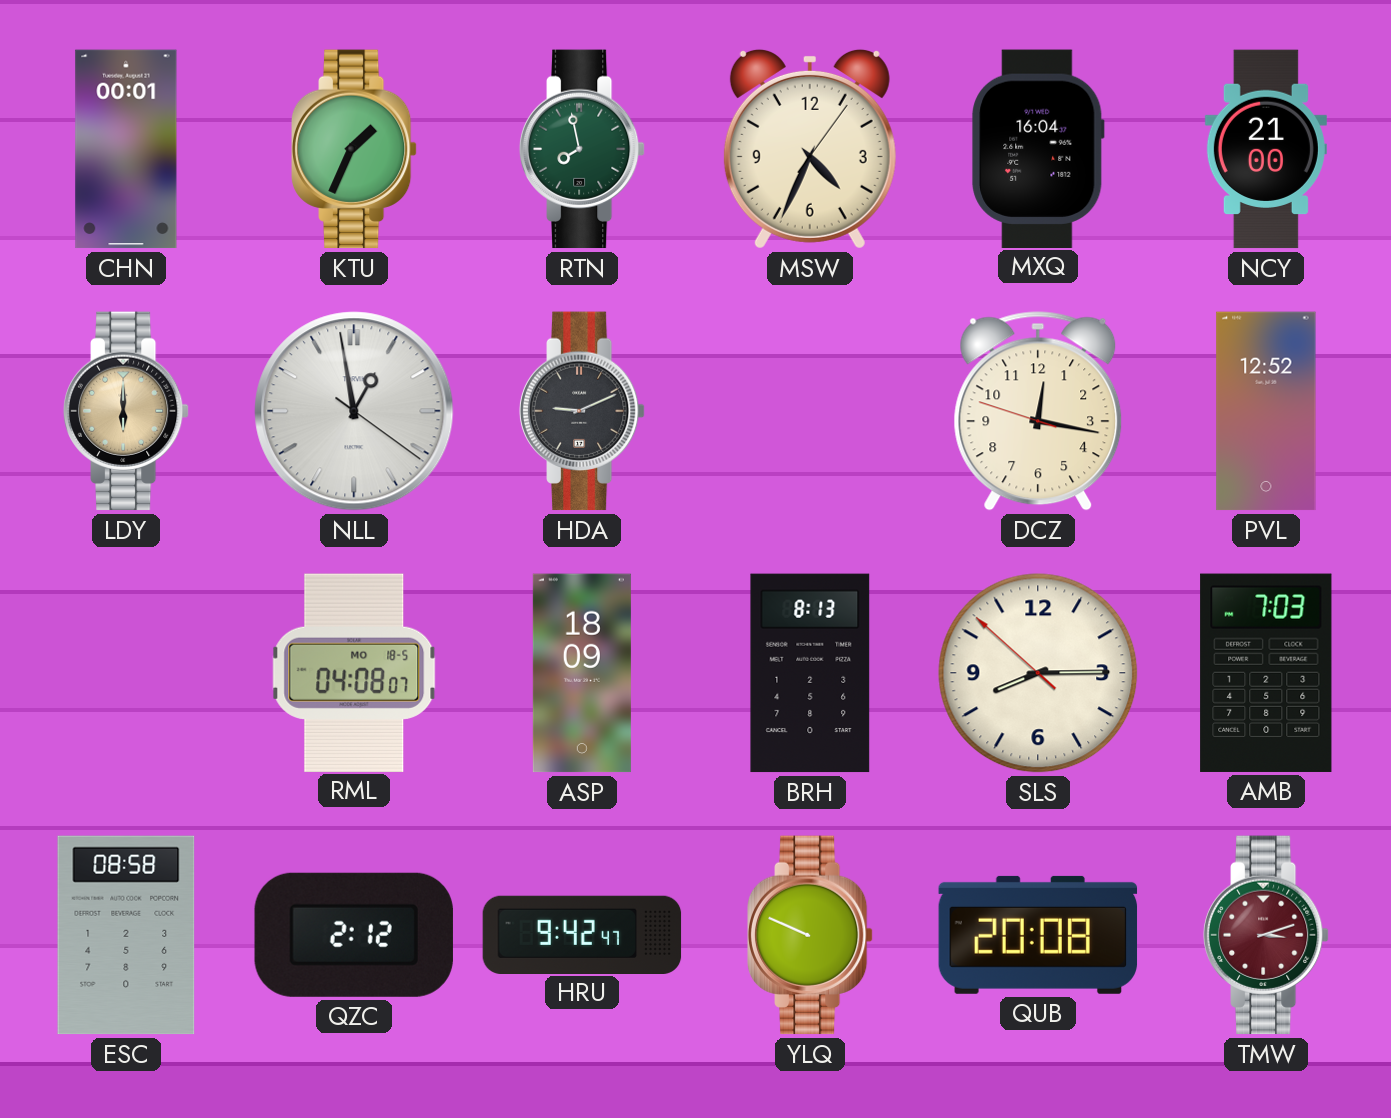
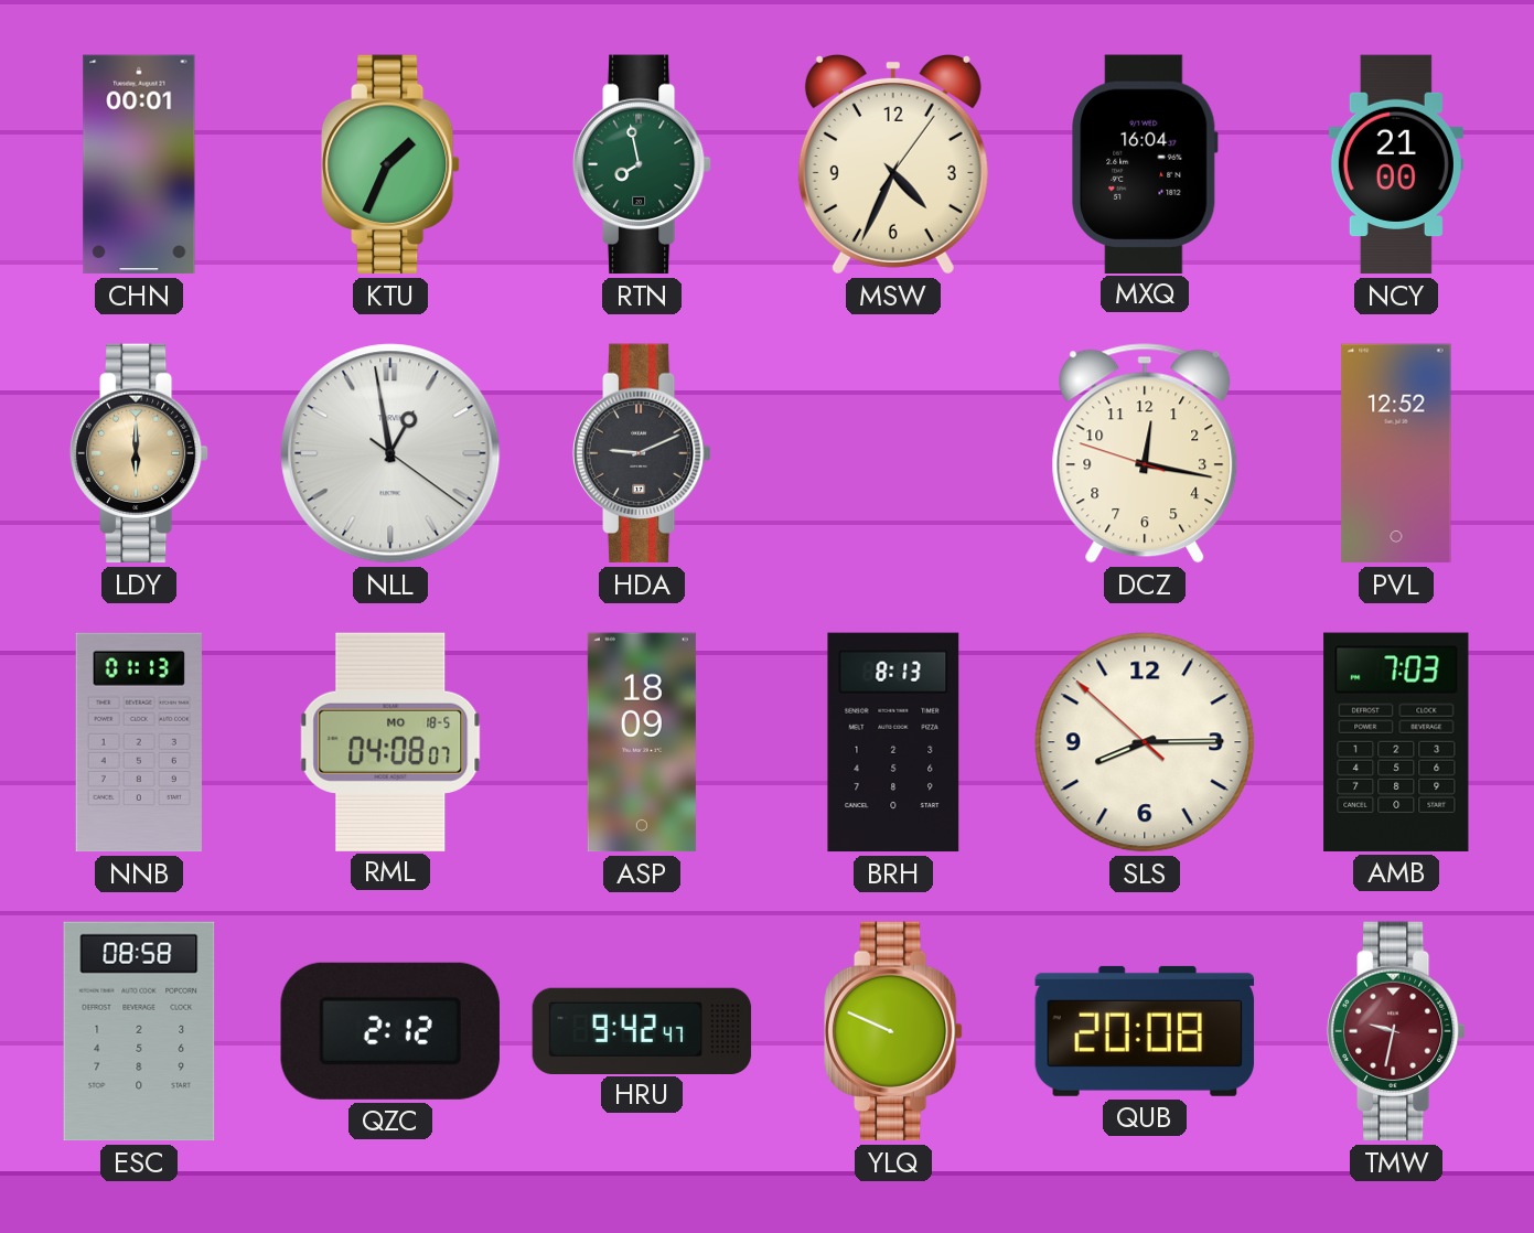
NNB: none -> 01:13 (139, 742)
TMW: 3:12 -> 9:32 (1396, 1031)
